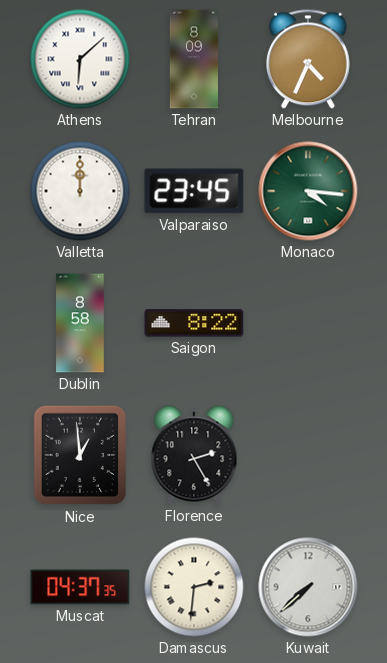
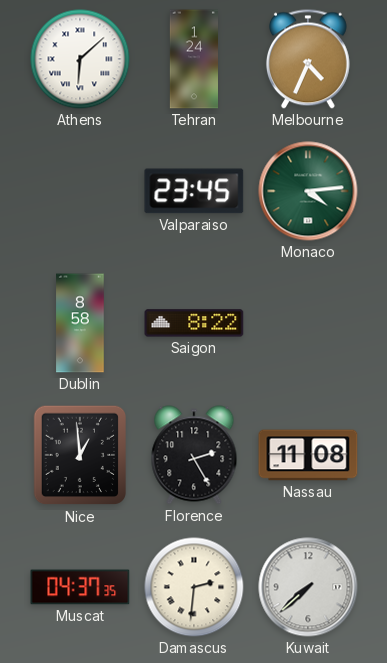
Tehran: 8:09 -> 1:24 (193, 59)
Valletta: 12:00 -> none (80, 191)
Monaco: 4:16 -> 4:14 (308, 191)
Nassau: none -> 11:08 (308, 455)
